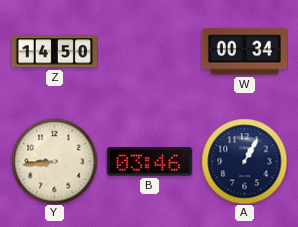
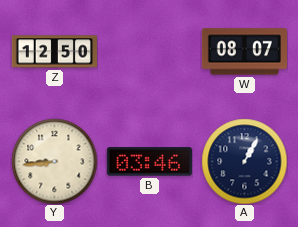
Z: 14:50 -> 12:50 (54, 52)
W: 00:34 -> 08:07 (244, 52)
